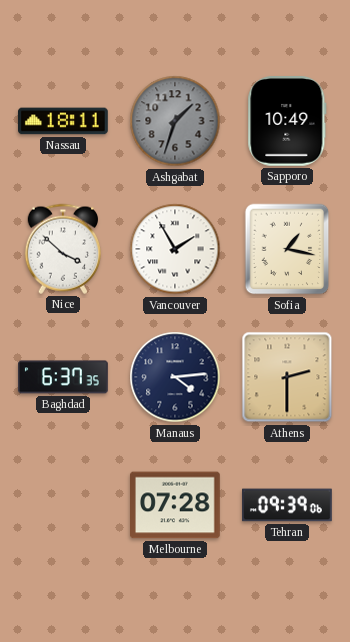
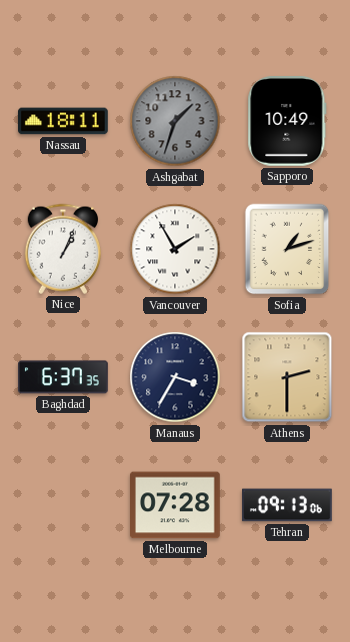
Nice: 3:52 -> 1:04 (62, 249)
Sofia: 1:17 -> 1:12 (287, 249)
Manaus: 4:14 -> 3:35 (175, 377)
Tehran: 09:39 -> 09:13 (287, 505)
